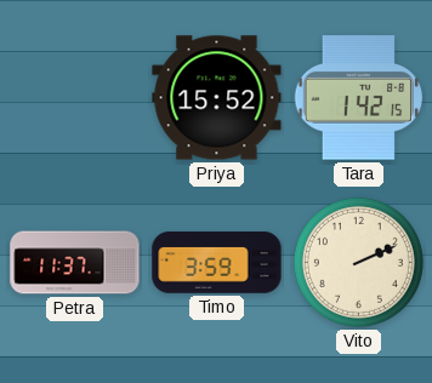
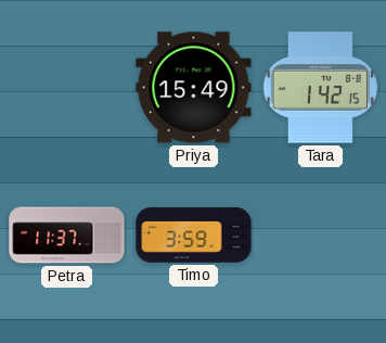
Priya: 15:52 -> 15:49 (194, 88)
Vito: 2:11 -> none (358, 262)
